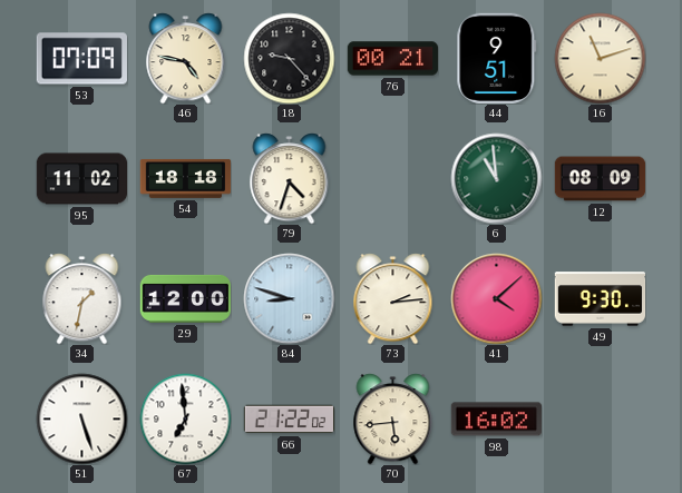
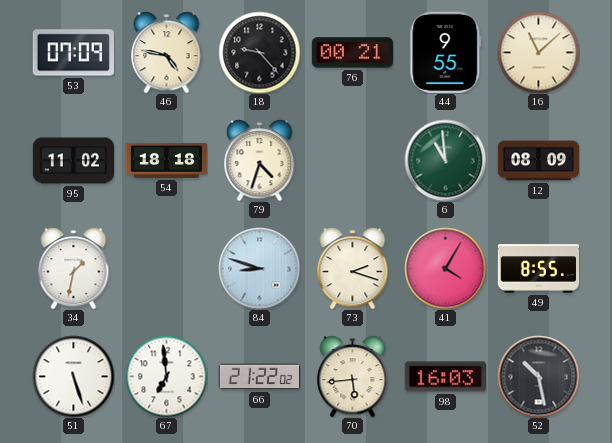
44: 9:51 -> 9:55 (446, 52)
16: 11:12 -> 11:08 (538, 52)
29: 12:00 -> none (185, 298)
73: 2:14 -> 2:18 (353, 268)
41: 4:08 -> 4:05 (445, 268)
49: 9:30 -> 8:55 (538, 269)
98: 16:02 -> 16:03 (445, 377)
52: none -> 10:28 (538, 376)
